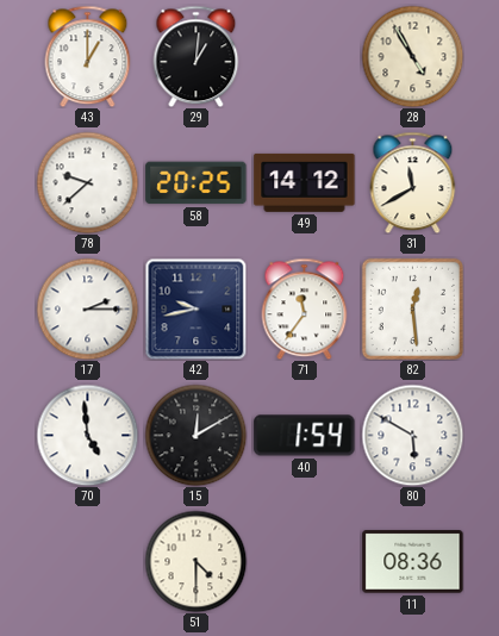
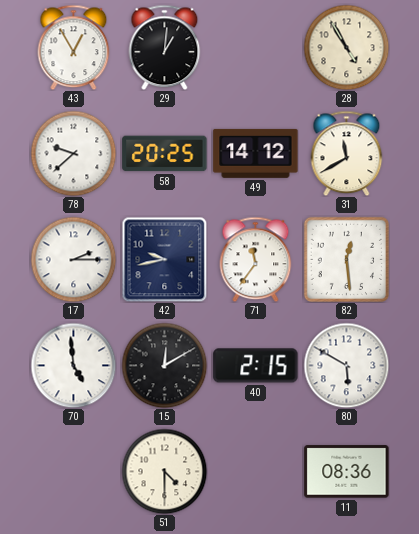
43: 1:00 -> 12:55 (74, 47)
40: 1:54 -> 2:15 (256, 366)
